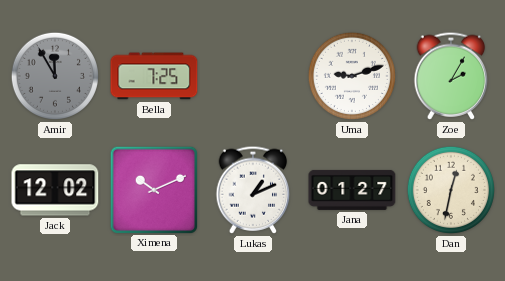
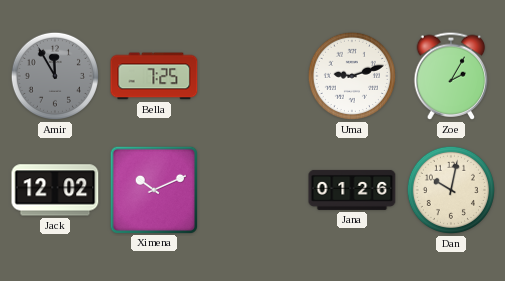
Lukas: 1:11 -> none (253, 190)
Jana: 01:27 -> 01:26 (352, 190)
Dan: 12:32 -> 10:02 (451, 190)
